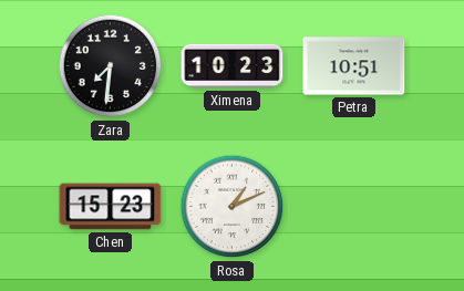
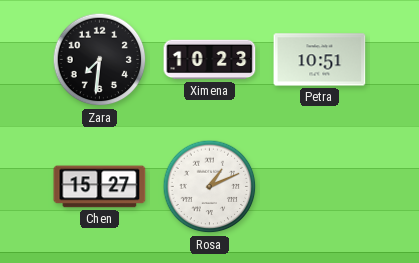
Chen: 15:23 -> 15:27 (100, 187)
